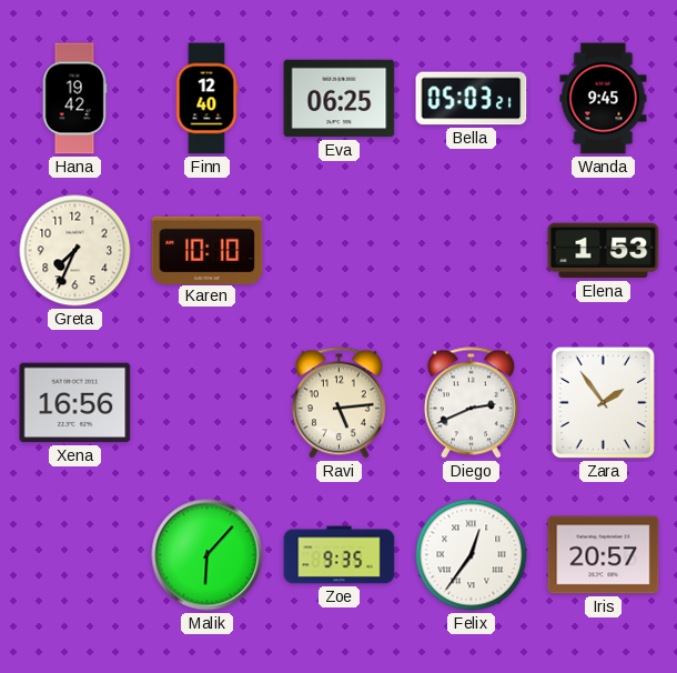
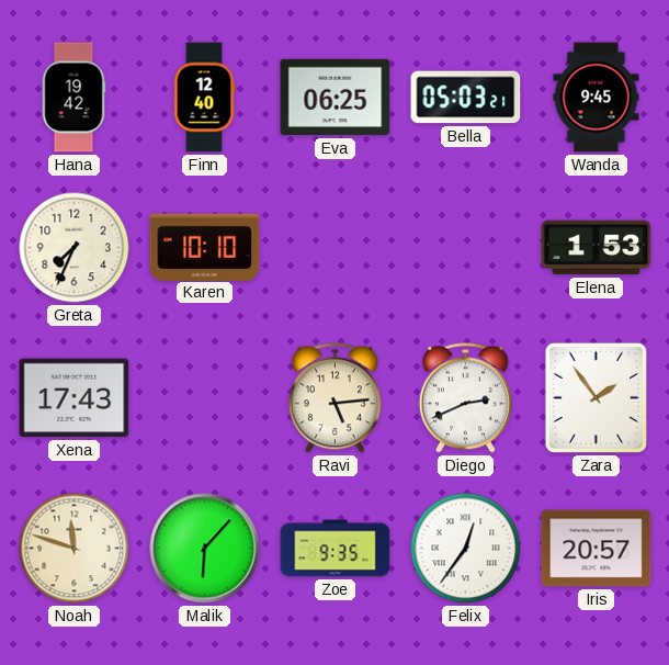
Xena: 16:56 -> 17:43 (75, 398)
Noah: none -> 11:48 (75, 549)
